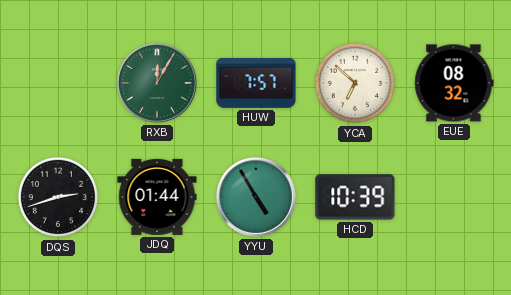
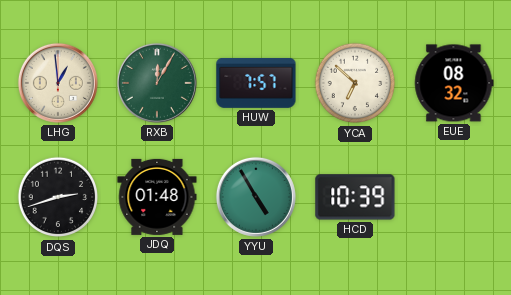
LHG: none -> 12:59 (58, 83)
JDQ: 01:44 -> 01:48 (157, 197)
